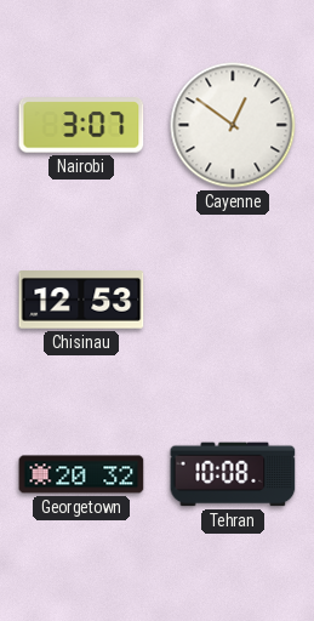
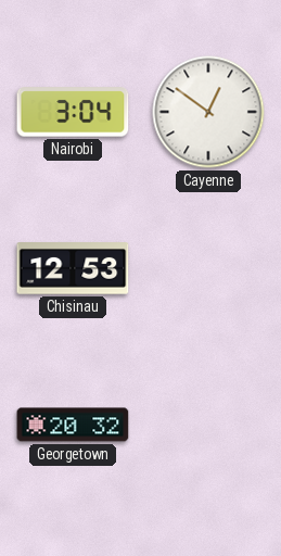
Nairobi: 3:07 -> 3:04 (73, 112)
Tehran: 10:08 -> none (233, 474)
